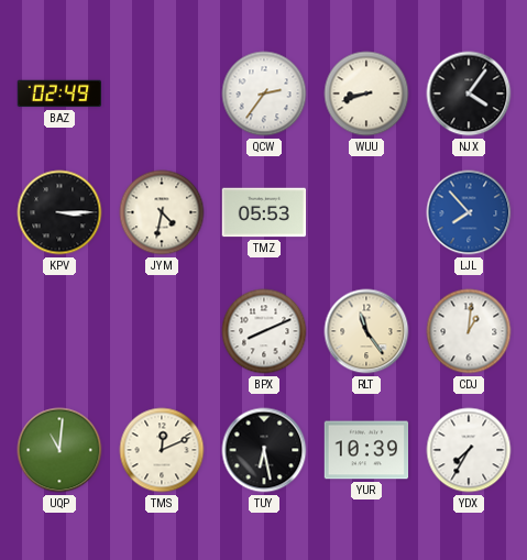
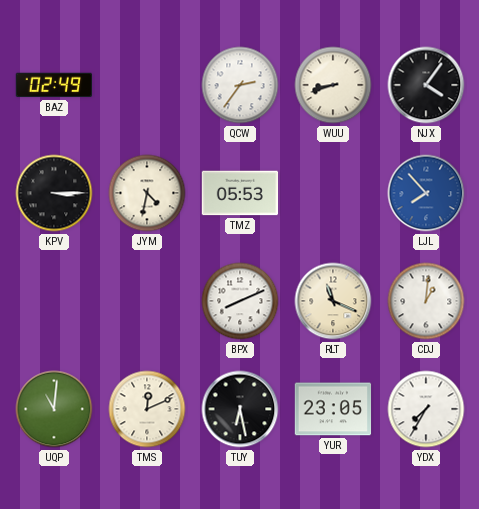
RLT: 11:24 -> 11:19 (333, 301)
YUR: 10:39 -> 23:05 (333, 409)
